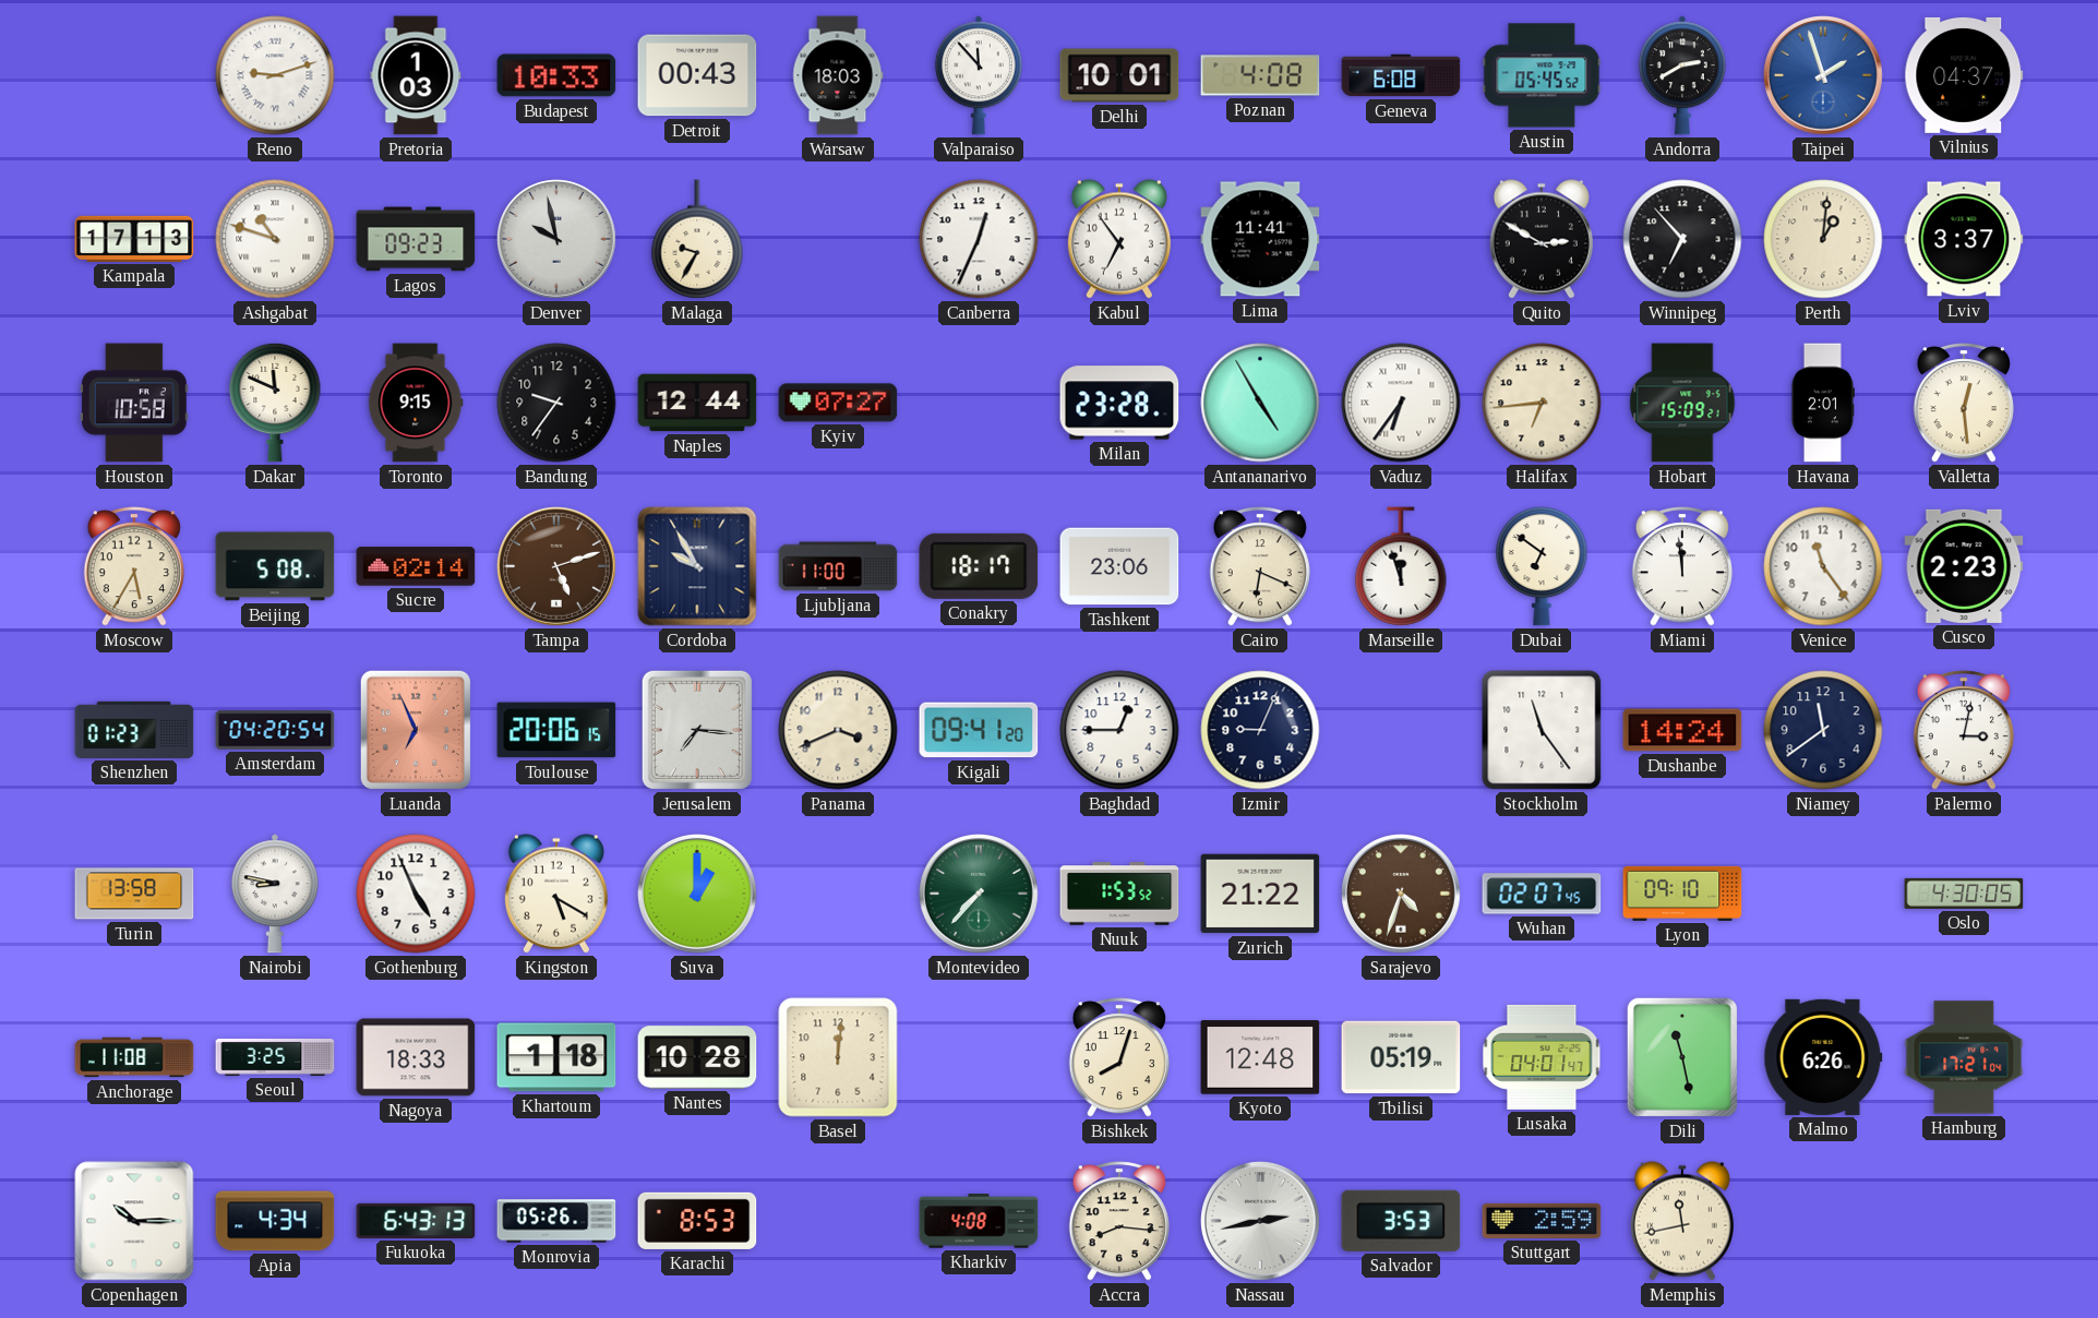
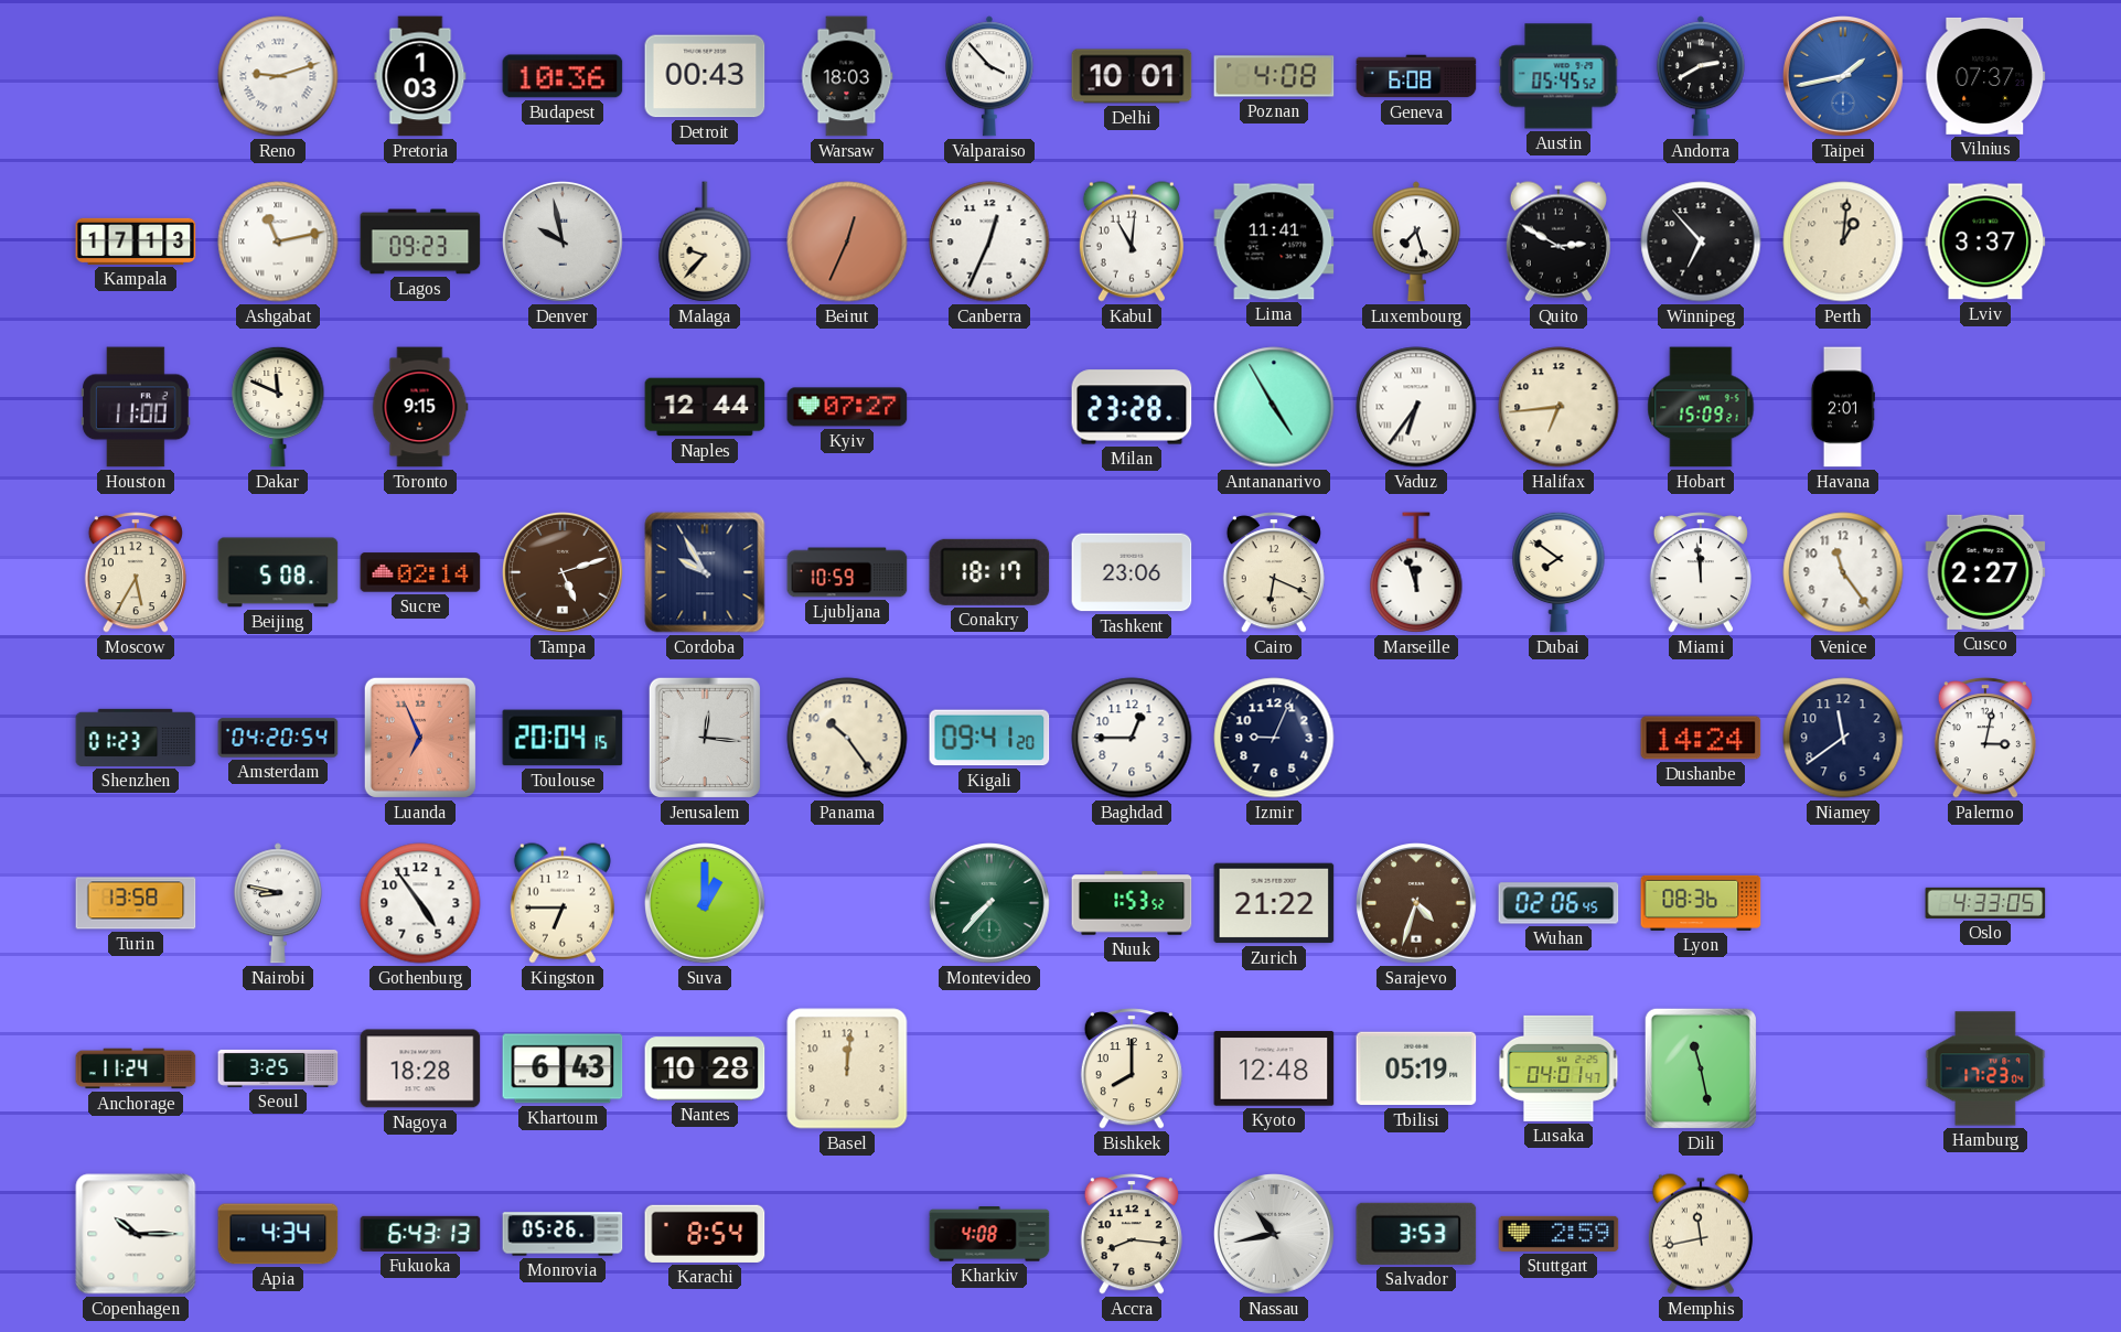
Budapest: 10:33 -> 10:36 (563, 76)
Valparaiso: 11:53 -> 3:53 (989, 76)
Taipei: 1:57 -> 1:43 (1844, 77)
Vilnius: 04:37 -> 07:37 (1985, 76)
Ashgabat: 10:48 -> 11:13 (278, 241)
Malaga: 9:35 -> 9:37 (705, 241)
Beirut: none -> 12:34 (847, 241)
Kabul: 6:54 -> 11:01 (1132, 241)
Luxembourg: none -> 7:27 (1416, 241)
Houston: 10:58 -> 11:00 (136, 407)
Bandung: 9:36 -> none (556, 403)
Valletta: 12:29 -> none (1964, 403)
Ljubljana: 11:00 -> 10:59 (847, 572)
Dubai: 6:51 -> 7:51 (1558, 572)
Cusco: 2:23 -> 2:27 (1985, 572)
Toulouse: 20:06 -> 20:04 (563, 738)
Jerusalem: 7:16 -> 12:16 (705, 738)
Panama: 3:41 -> 10:24 (847, 738)
Stockholm: 11:24 -> none (1542, 730)
Gothenburg: 4:56 -> 4:54 (420, 903)
Kingston: 5:20 -> 6:45 (563, 903)
Wuhan: 02:07 -> 02:06 (1558, 903)
Lyon: 09:10 -> 08:36 (1701, 903)
Oslo: 4:30 -> 4:33 (1985, 903)
Anchorage: 11:08 -> 11:24 (136, 1068)
Nagoya: 18:33 -> 18:28 (420, 1068)
Khartoum: 1:18 -> 6:43 (563, 1068)
Bishkek: 8:03 -> 8:00 (1132, 1068)
Malmo: 6:26 -> none (1823, 1057)
Hamburg: 17:21 -> 17:23 (1985, 1068)
Karachi: 8:53 -> 8:54 (705, 1234)
Nassau: 2:43 -> 10:43 (1275, 1235)
